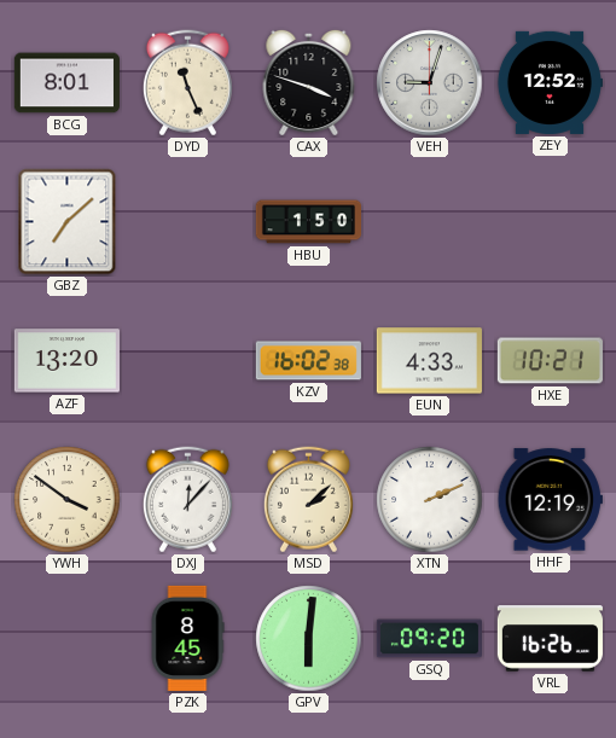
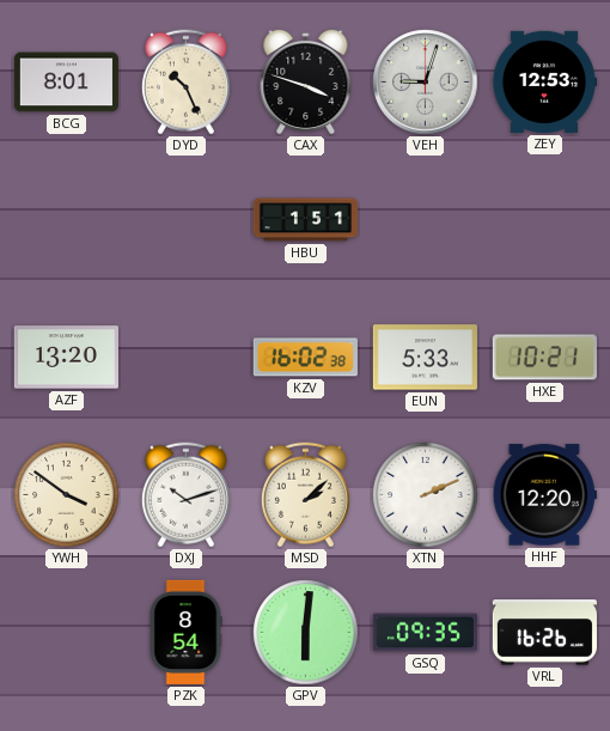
DYD: 11:26 -> 10:26 (185, 83)
ZEY: 12:52 -> 12:53 (544, 81)
GBZ: 7:08 -> none (68, 222)
HBU: 1:50 -> 1:51 (305, 220)
EUN: 4:33 -> 5:33 (425, 358)
DXJ: 12:07 -> 10:12 (185, 495)
HHF: 12:19 -> 12:20 (544, 495)
PZK: 8:45 -> 8:54 (185, 632)
GSQ: 09:20 -> 09:35 (425, 633)
